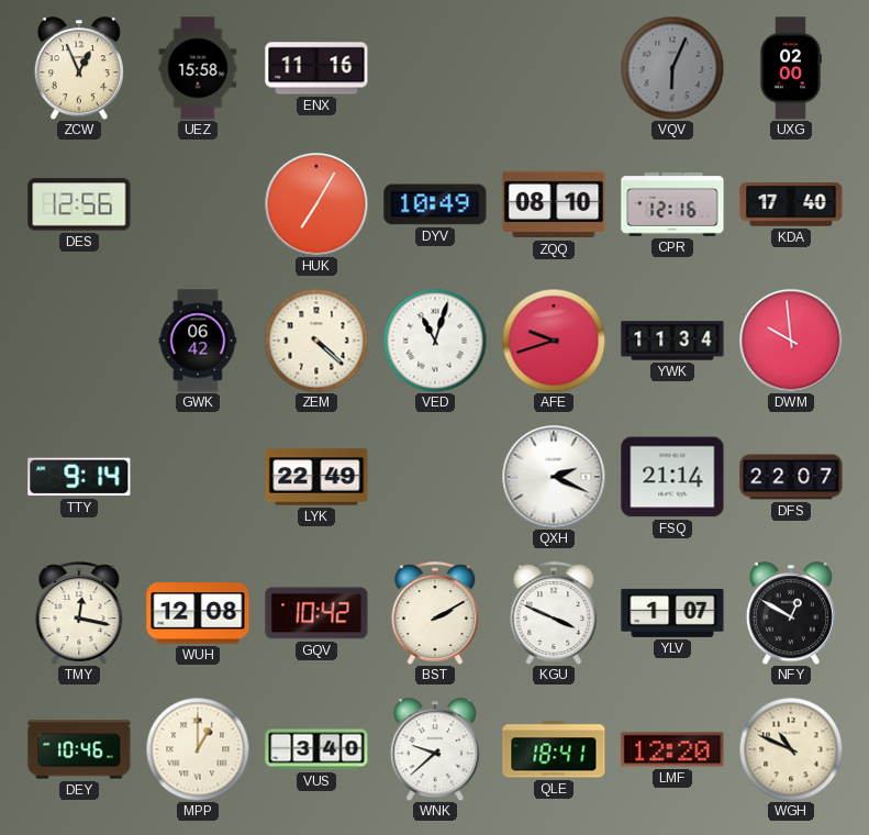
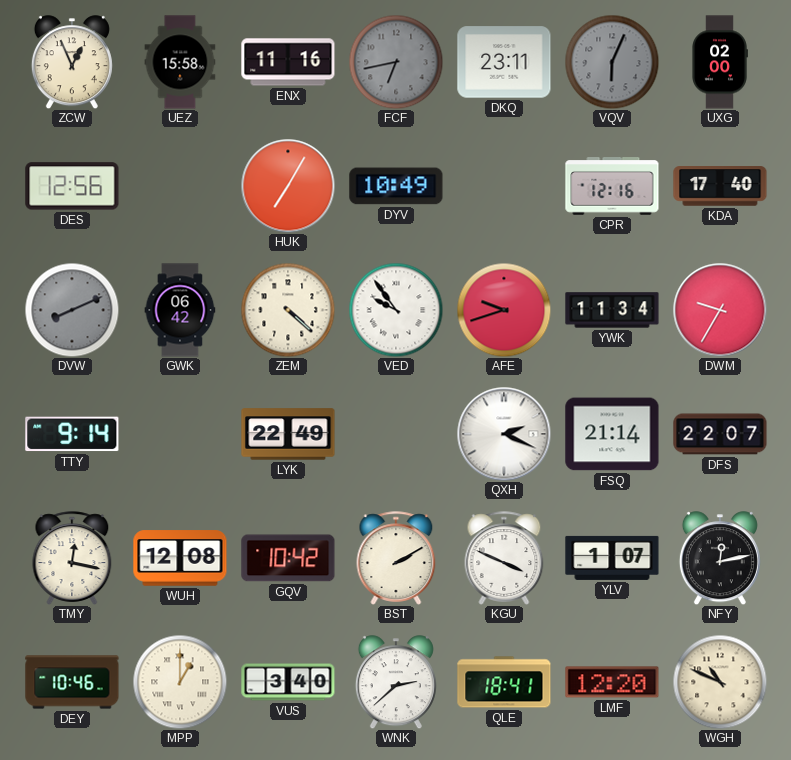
FCF: none -> 6:43 (396, 62)
DKQ: none -> 23:11 (504, 62)
ZQQ: 08:10 -> none (554, 204)
DVW: none -> 8:11 (72, 310)
VED: 11:03 -> 9:54 (396, 310)
DWM: 9:59 -> 9:35 (720, 310)
NFY: 12:50 -> 12:13 (720, 558)
WNK: 9:38 -> 2:38 (396, 682)
